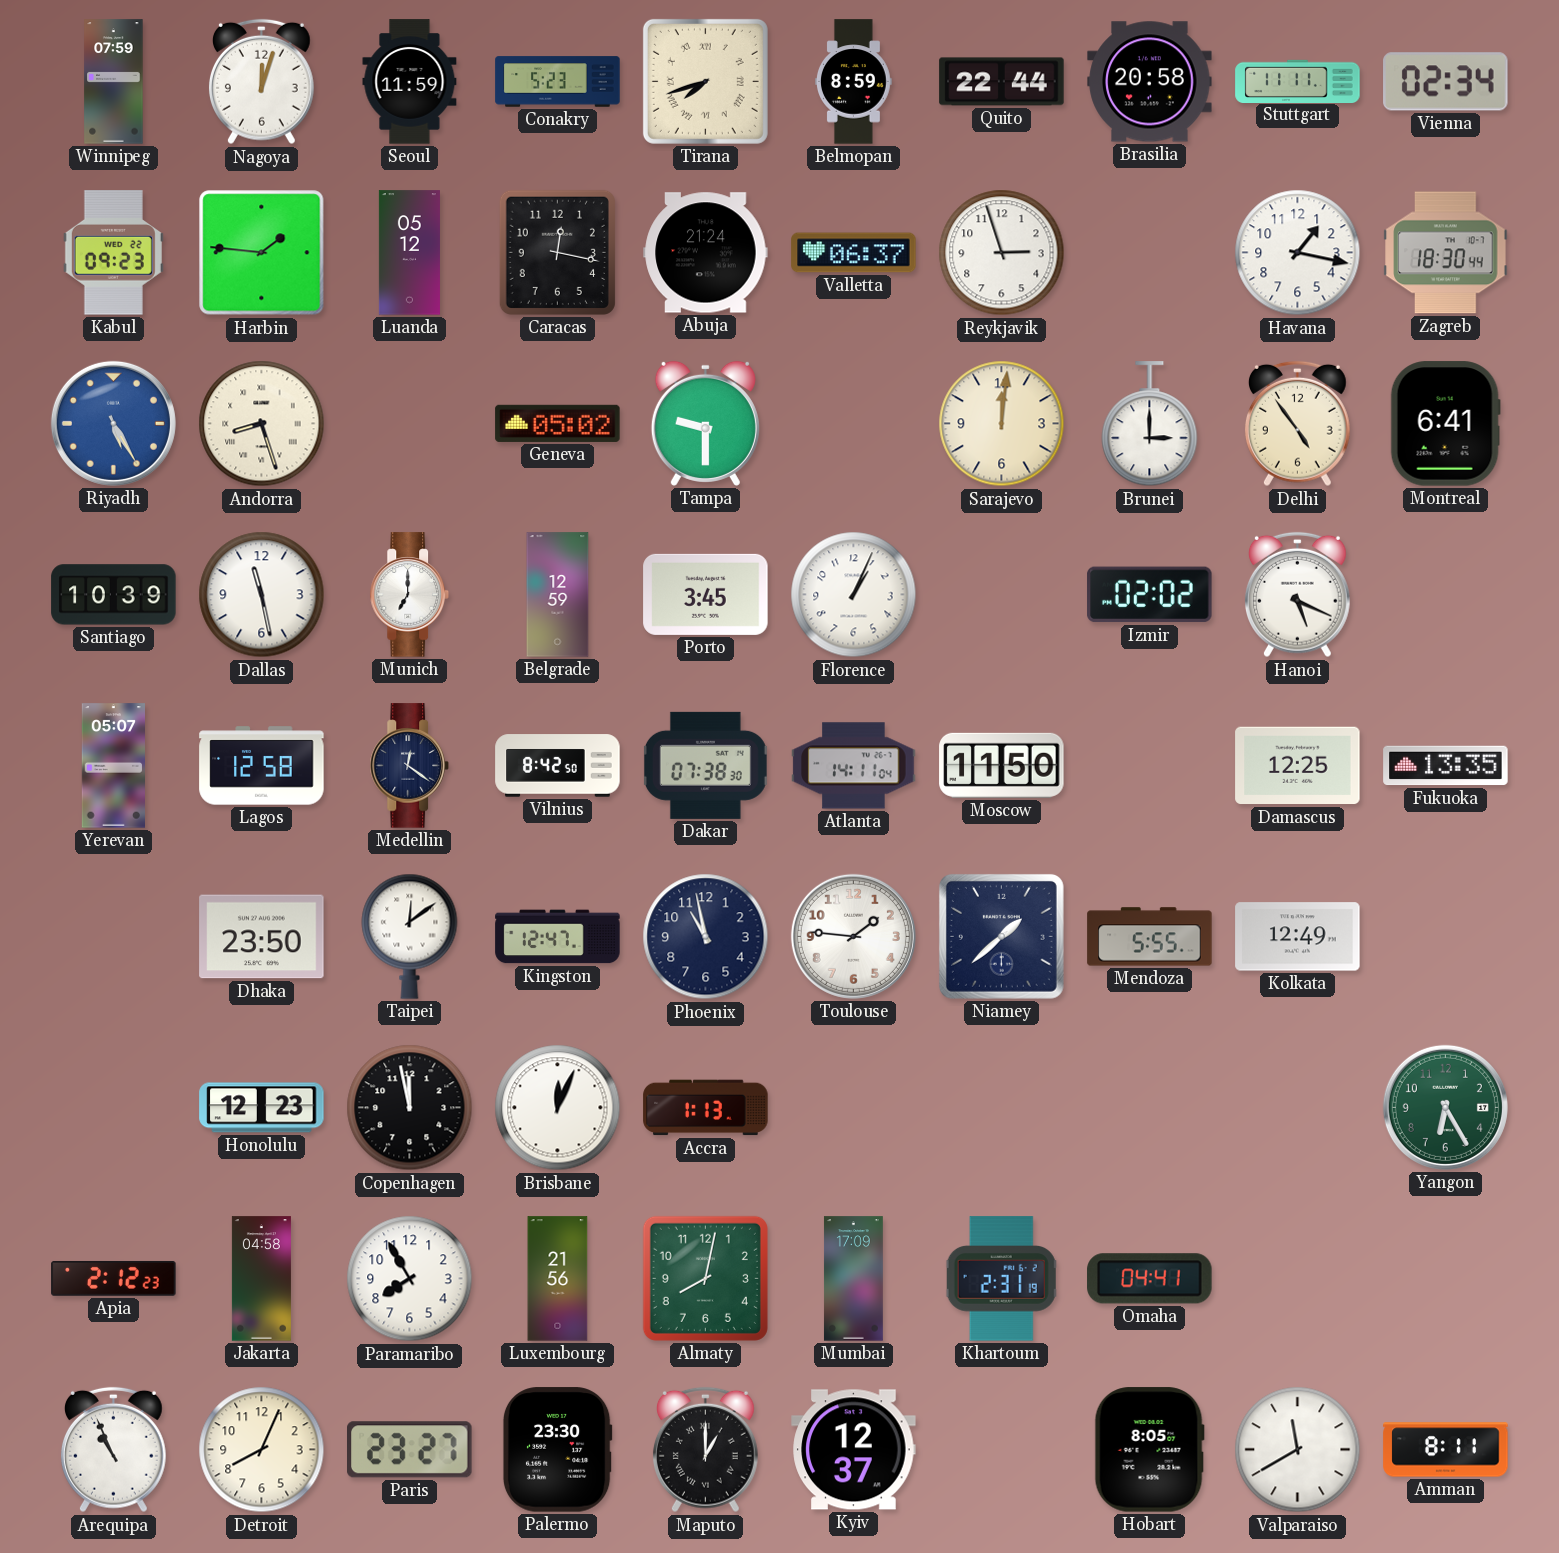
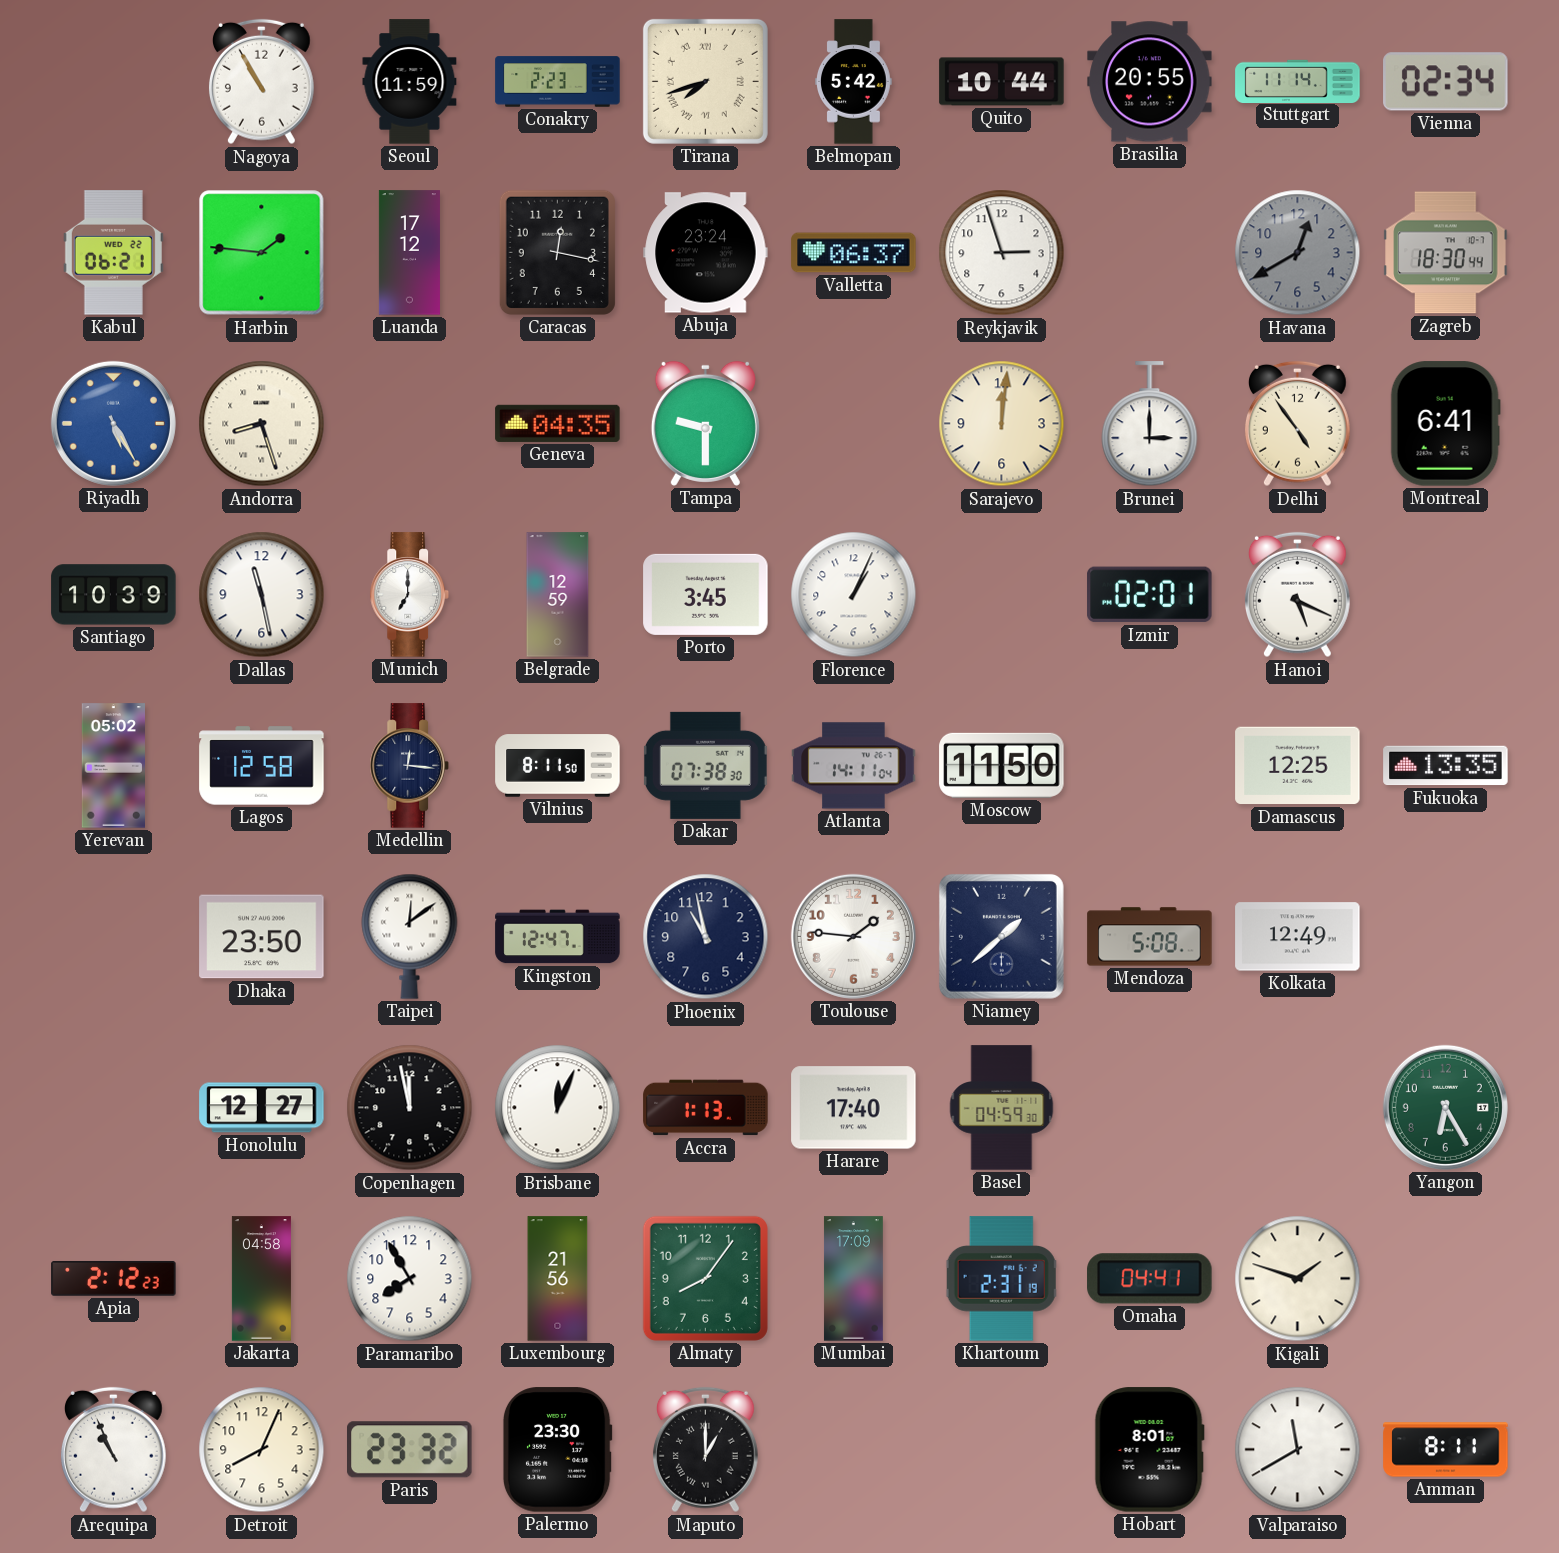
Winnipeg: 07:59 -> none (114, 82)
Nagoya: 12:03 -> 10:55 (261, 82)
Conakry: 5:23 -> 2:23 (558, 82)
Belmopan: 8:59 -> 5:42 (854, 82)
Quito: 22:44 -> 10:44 (1002, 82)
Brasilia: 20:58 -> 20:55 (1150, 82)
Stuttgart: 11:11 -> 11:14 (1298, 81)
Kabul: 09:23 -> 06:21 (113, 253)
Luanda: 05:12 -> 17:12 (409, 253)
Abuja: 21:24 -> 23:24 (706, 253)
Havana: 1:17 -> 12:40 (1298, 253)
Havana dial: white -> grey (1298, 253)
Geneva: 05:02 -> 04:35 (558, 423)
Izmir: 02:02 -> 02:01 (1150, 595)
Yerevan: 05:07 -> 05:02 (113, 766)
Medellin: 12:21 -> 12:16 (410, 766)
Vilnius: 8:42 -> 8:11 (558, 766)
Mendoza: 5:55 -> 5:08 (1150, 937)
Honolulu: 12:23 -> 12:27 (262, 1108)
Harare: none -> 17:40 (854, 1108)
Basel: none -> 04:59 (1002, 1108)
Almaty: 8:02 -> 8:06 (705, 1278)
Kigali: none -> 1:48 (1298, 1279)
Paris: 23:27 -> 23:32 (410, 1450)
Kyiv: 12:37 -> none (854, 1450)
Hobart: 8:05 -> 8:01 (1149, 1450)
